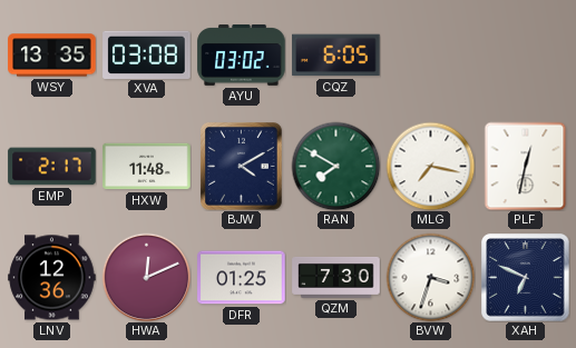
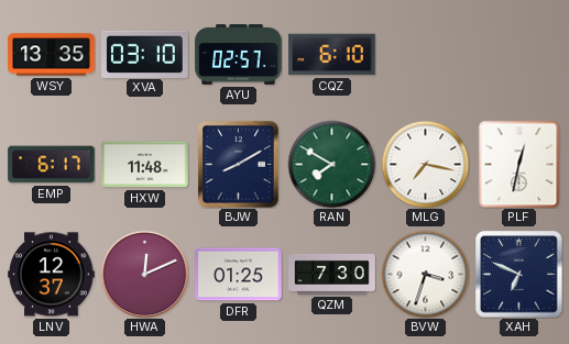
XVA: 03:08 -> 03:10 (145, 54)
AYU: 03:02 -> 02:57 (239, 55)
CQZ: 6:05 -> 6:10 (332, 55)
EMP: 2:17 -> 6:17 (52, 165)
BJW: 4:10 -> 8:10 (239, 165)
LNV: 12:36 -> 12:37 (52, 275)
